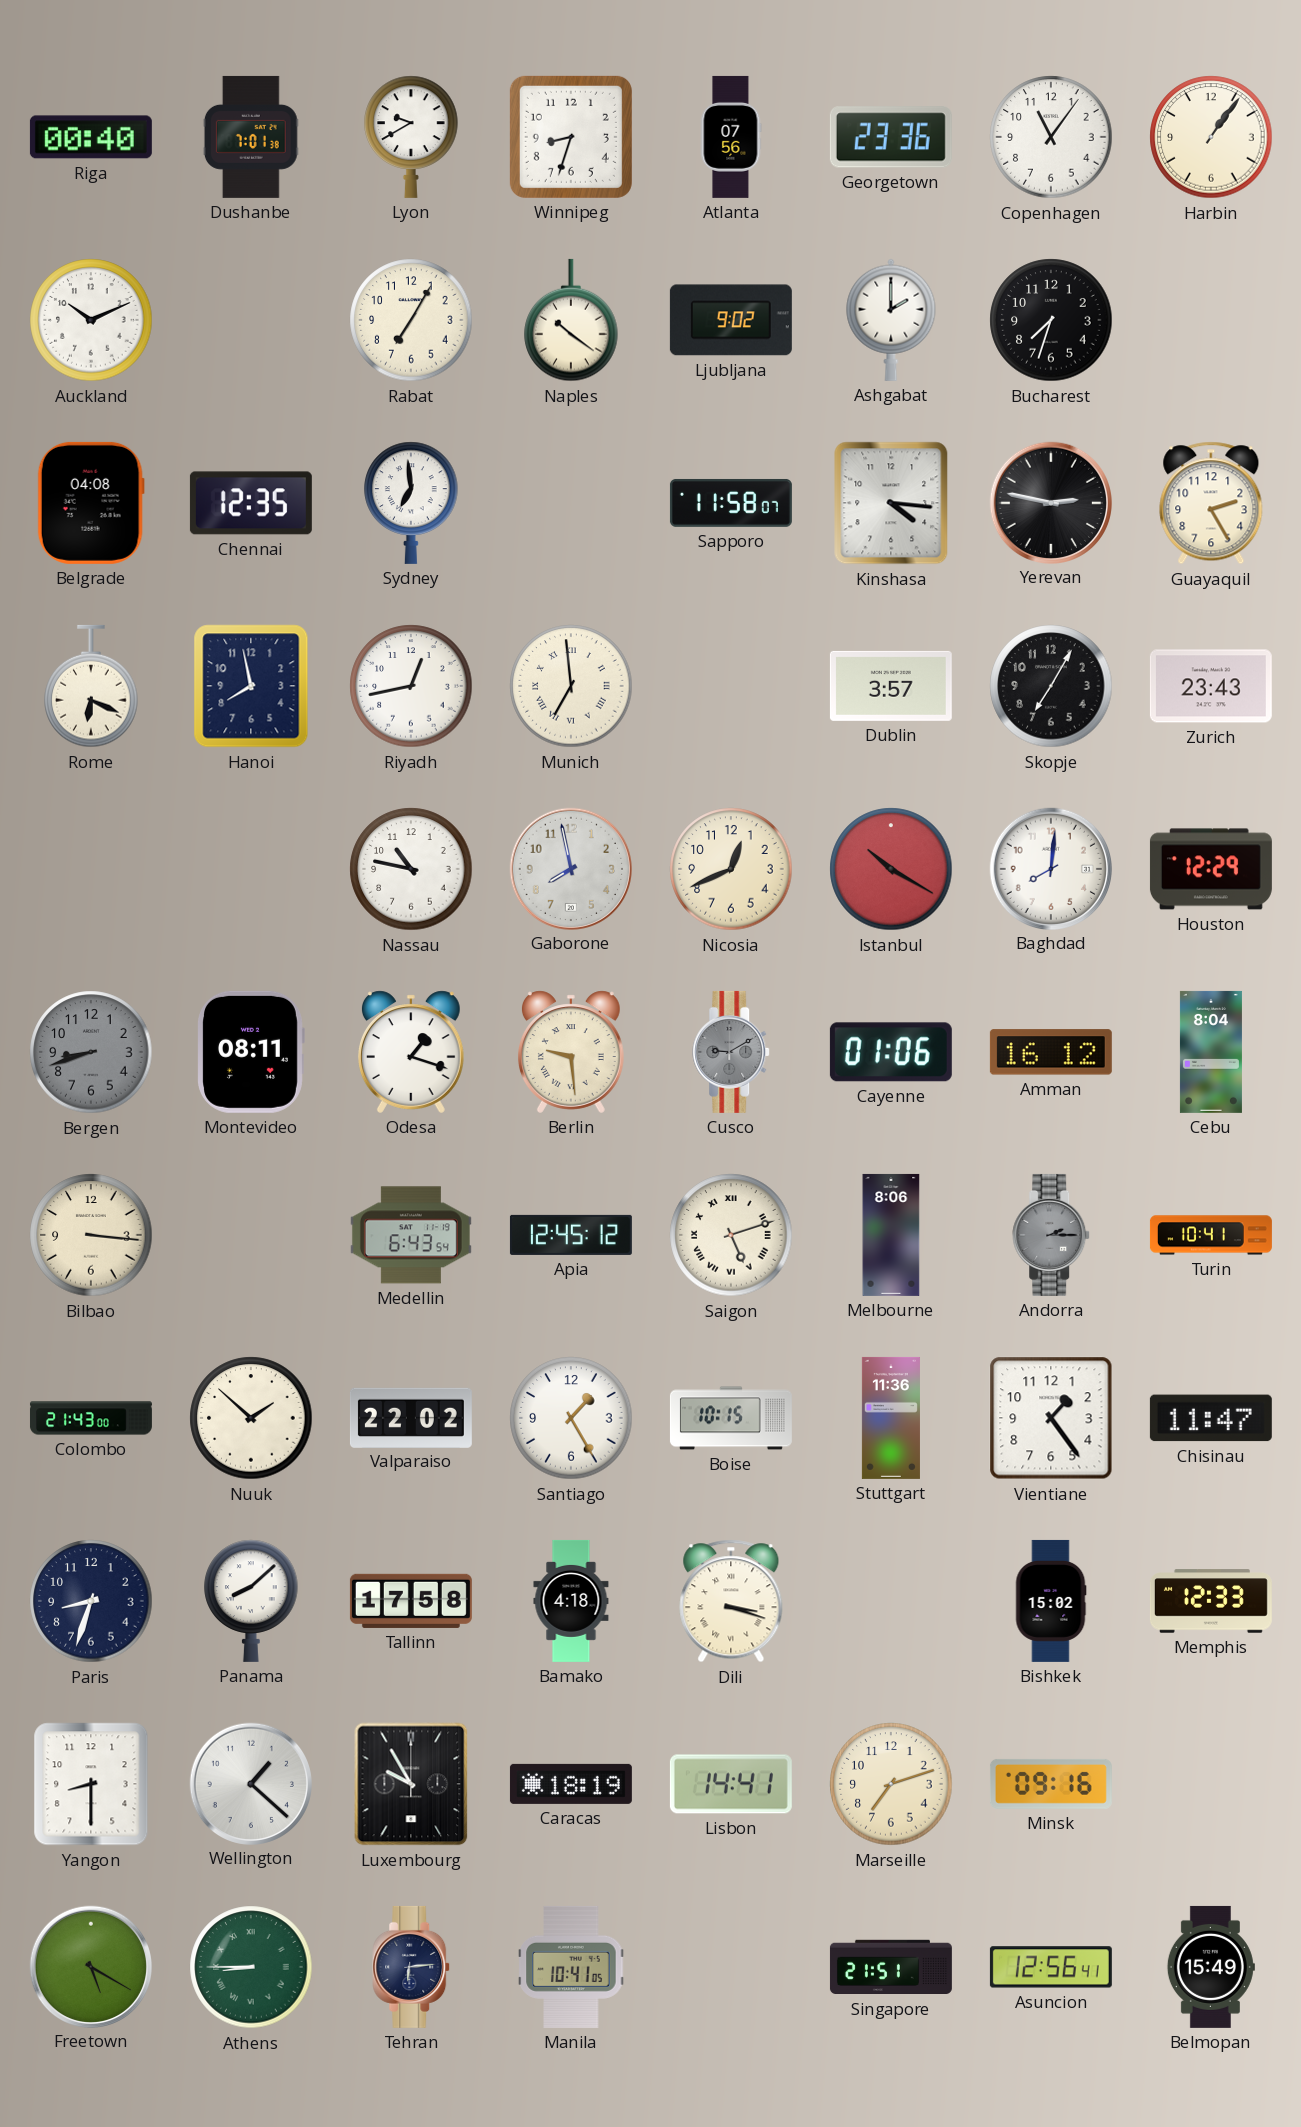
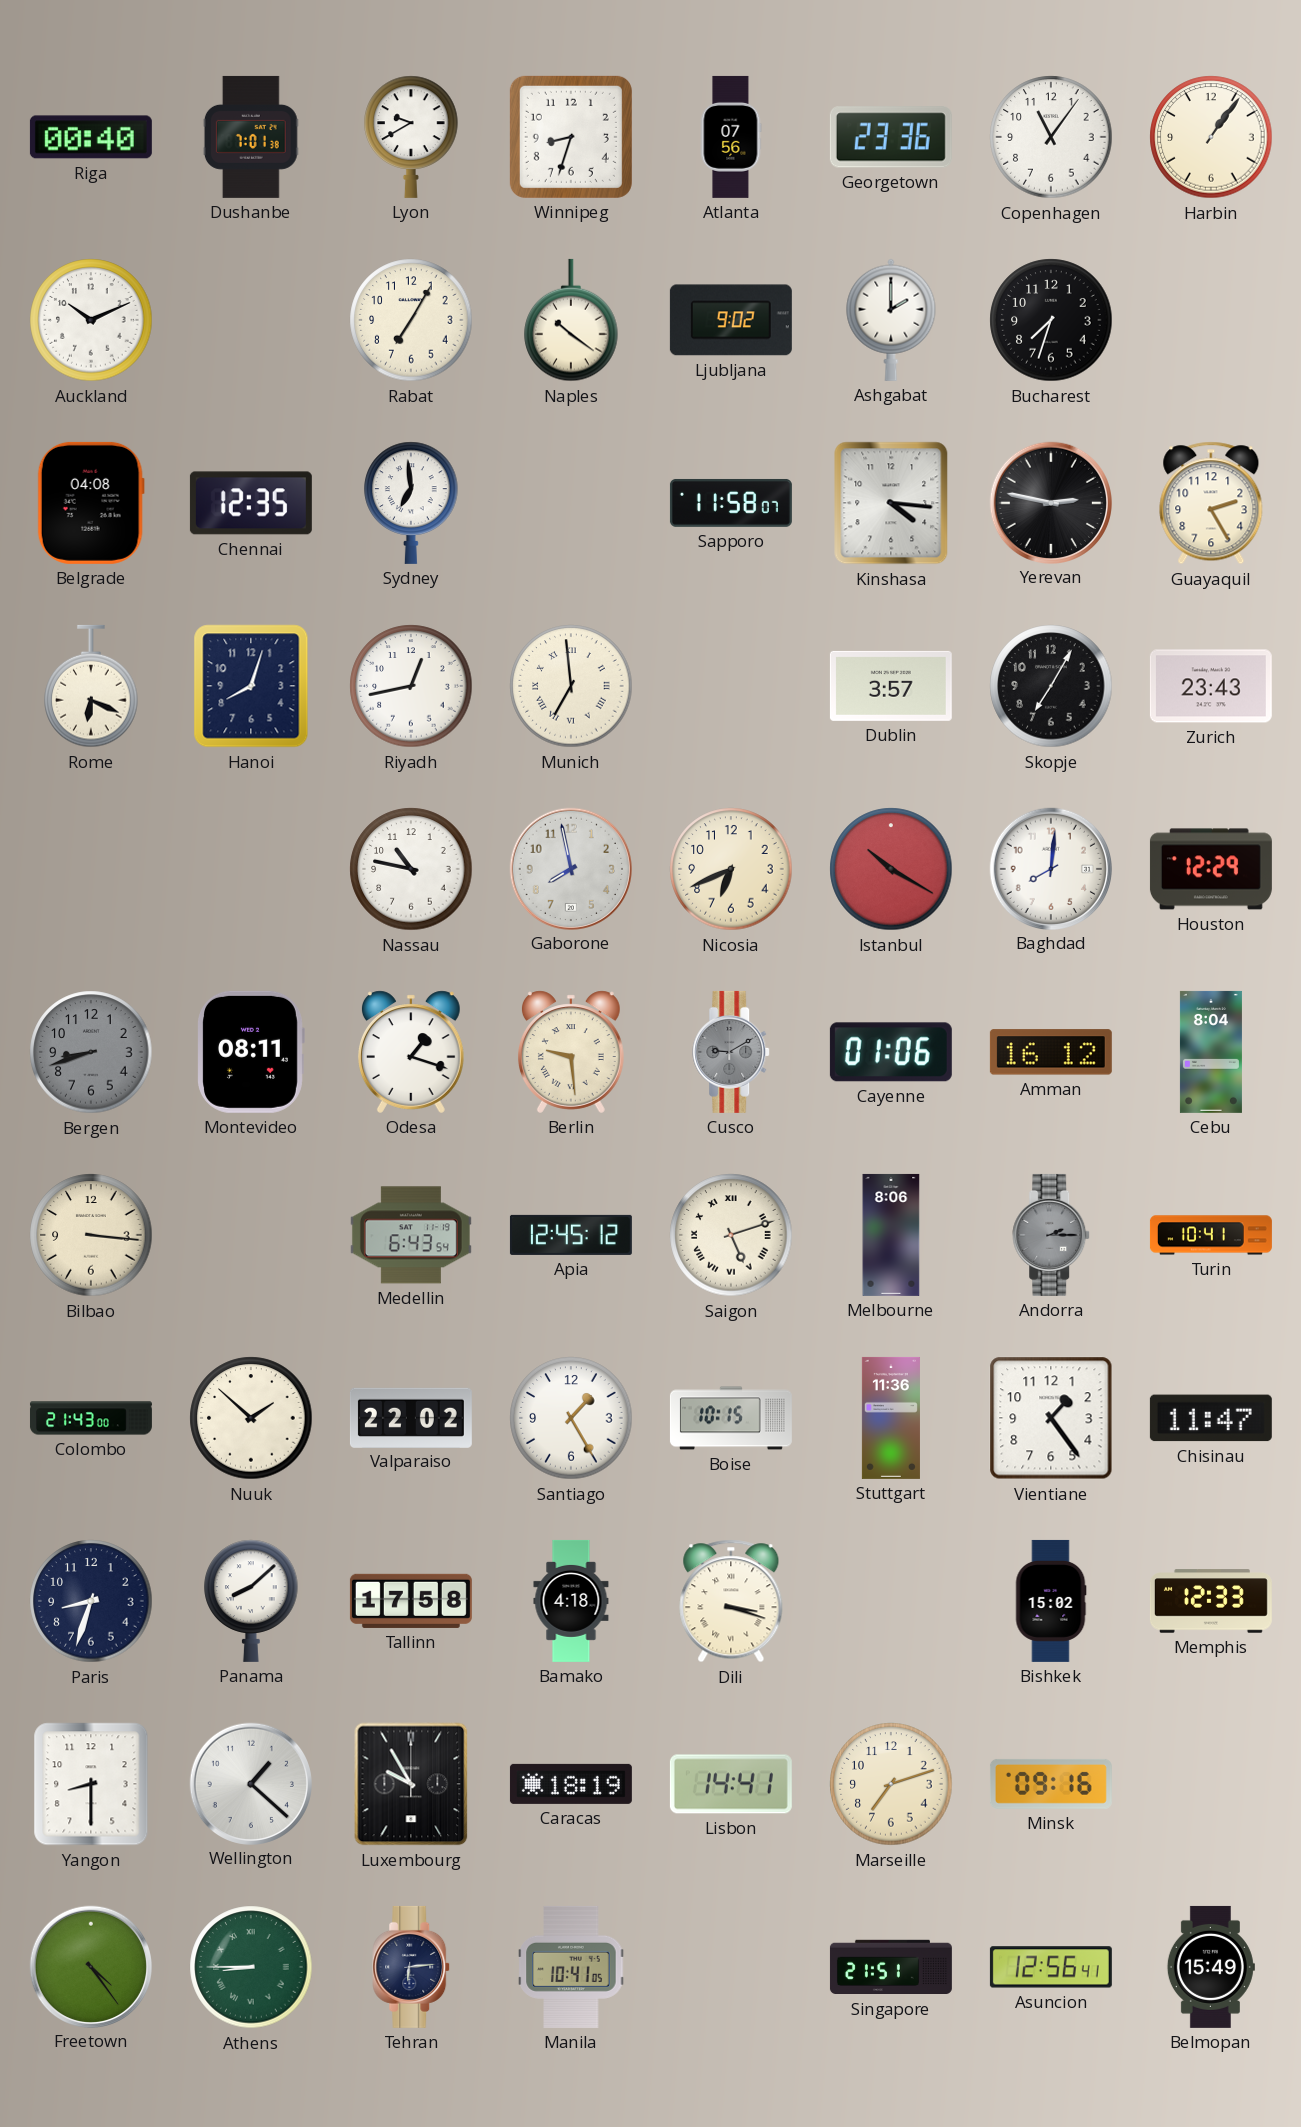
Hanoi: 7:58 -> 8:03 (251, 686)
Nicosia: 12:41 -> 6:41 (731, 869)
Freetown: 5:20 -> 4:24 (90, 1966)
